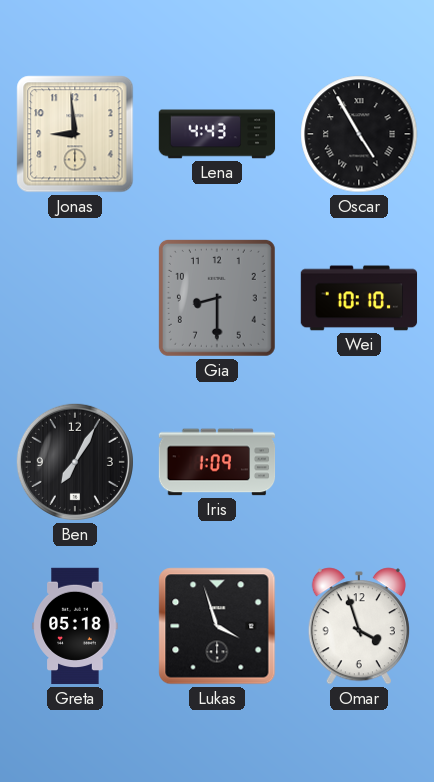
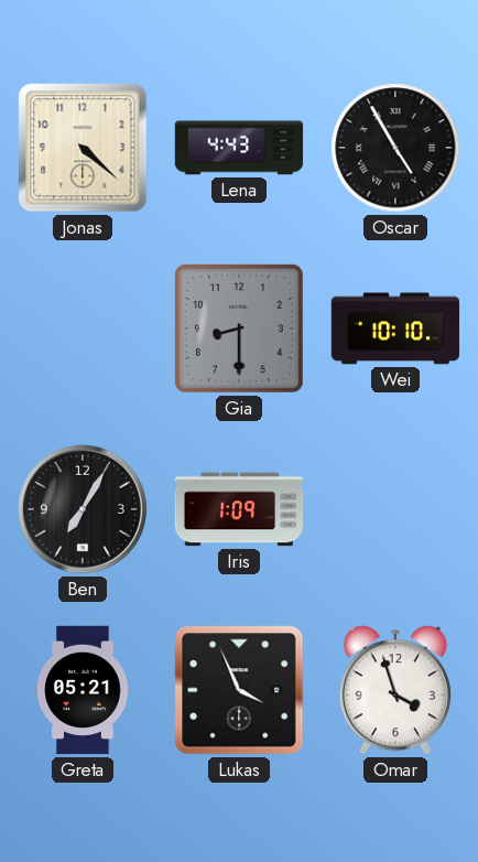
Jonas: 8:59 -> 4:22 (83, 148)
Greta: 05:18 -> 05:21 (83, 690)
Lukas: 3:57 -> 3:56 (239, 690)
